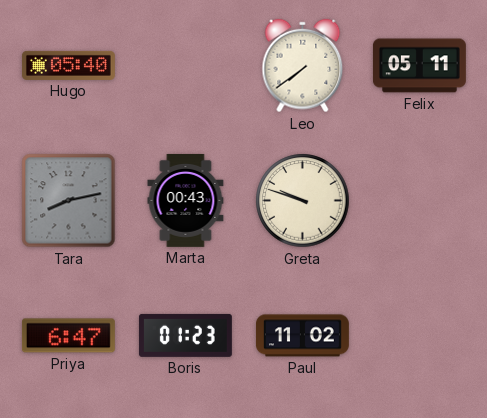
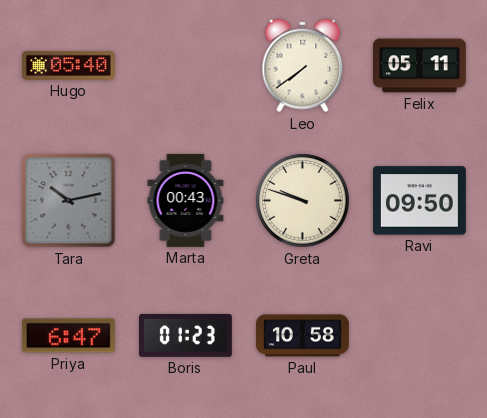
Tara: 8:13 -> 10:13 (69, 201)
Ravi: none -> 09:50 (419, 201)
Paul: 11:02 -> 10:58 (302, 336)
